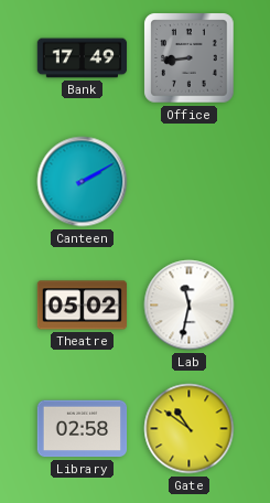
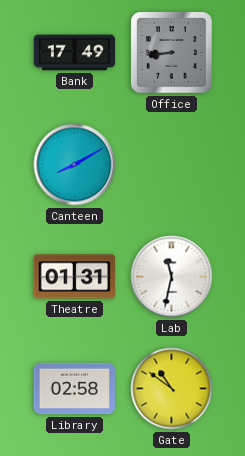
Canteen: 2:10 -> 8:10 (75, 165)
Theatre: 05:02 -> 01:31 (75, 277)
